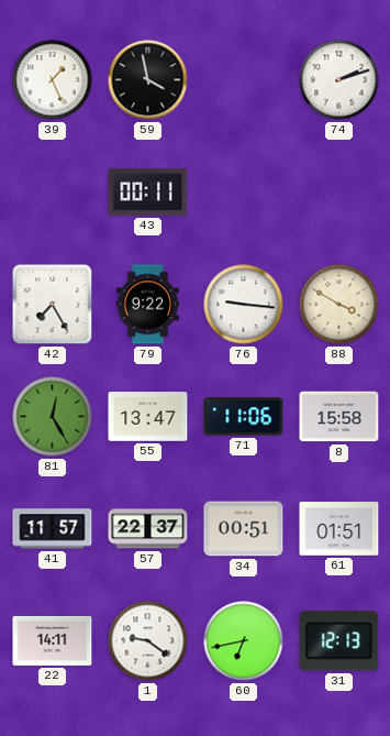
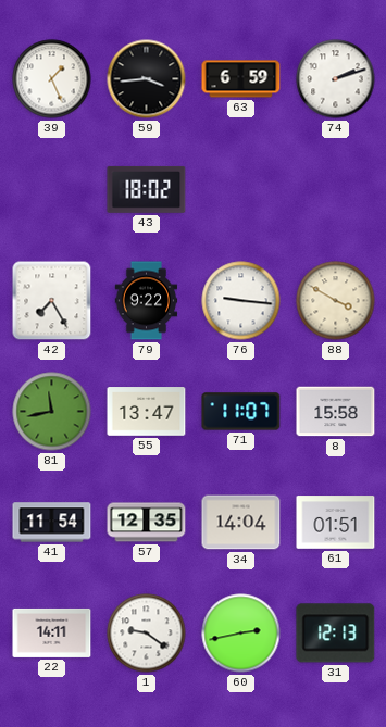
59: 3:58 -> 3:44 (147, 79)
63: none -> 6:59 (241, 79)
43: 00:11 -> 18:02 (147, 189)
81: 12:25 -> 11:43 (52, 412)
71: 11:06 -> 11:07 (241, 412)
41: 11:57 -> 11:54 (52, 523)
57: 22:37 -> 12:35 (147, 523)
34: 00:51 -> 14:04 (241, 523)
60: 6:43 -> 2:43 (241, 634)
